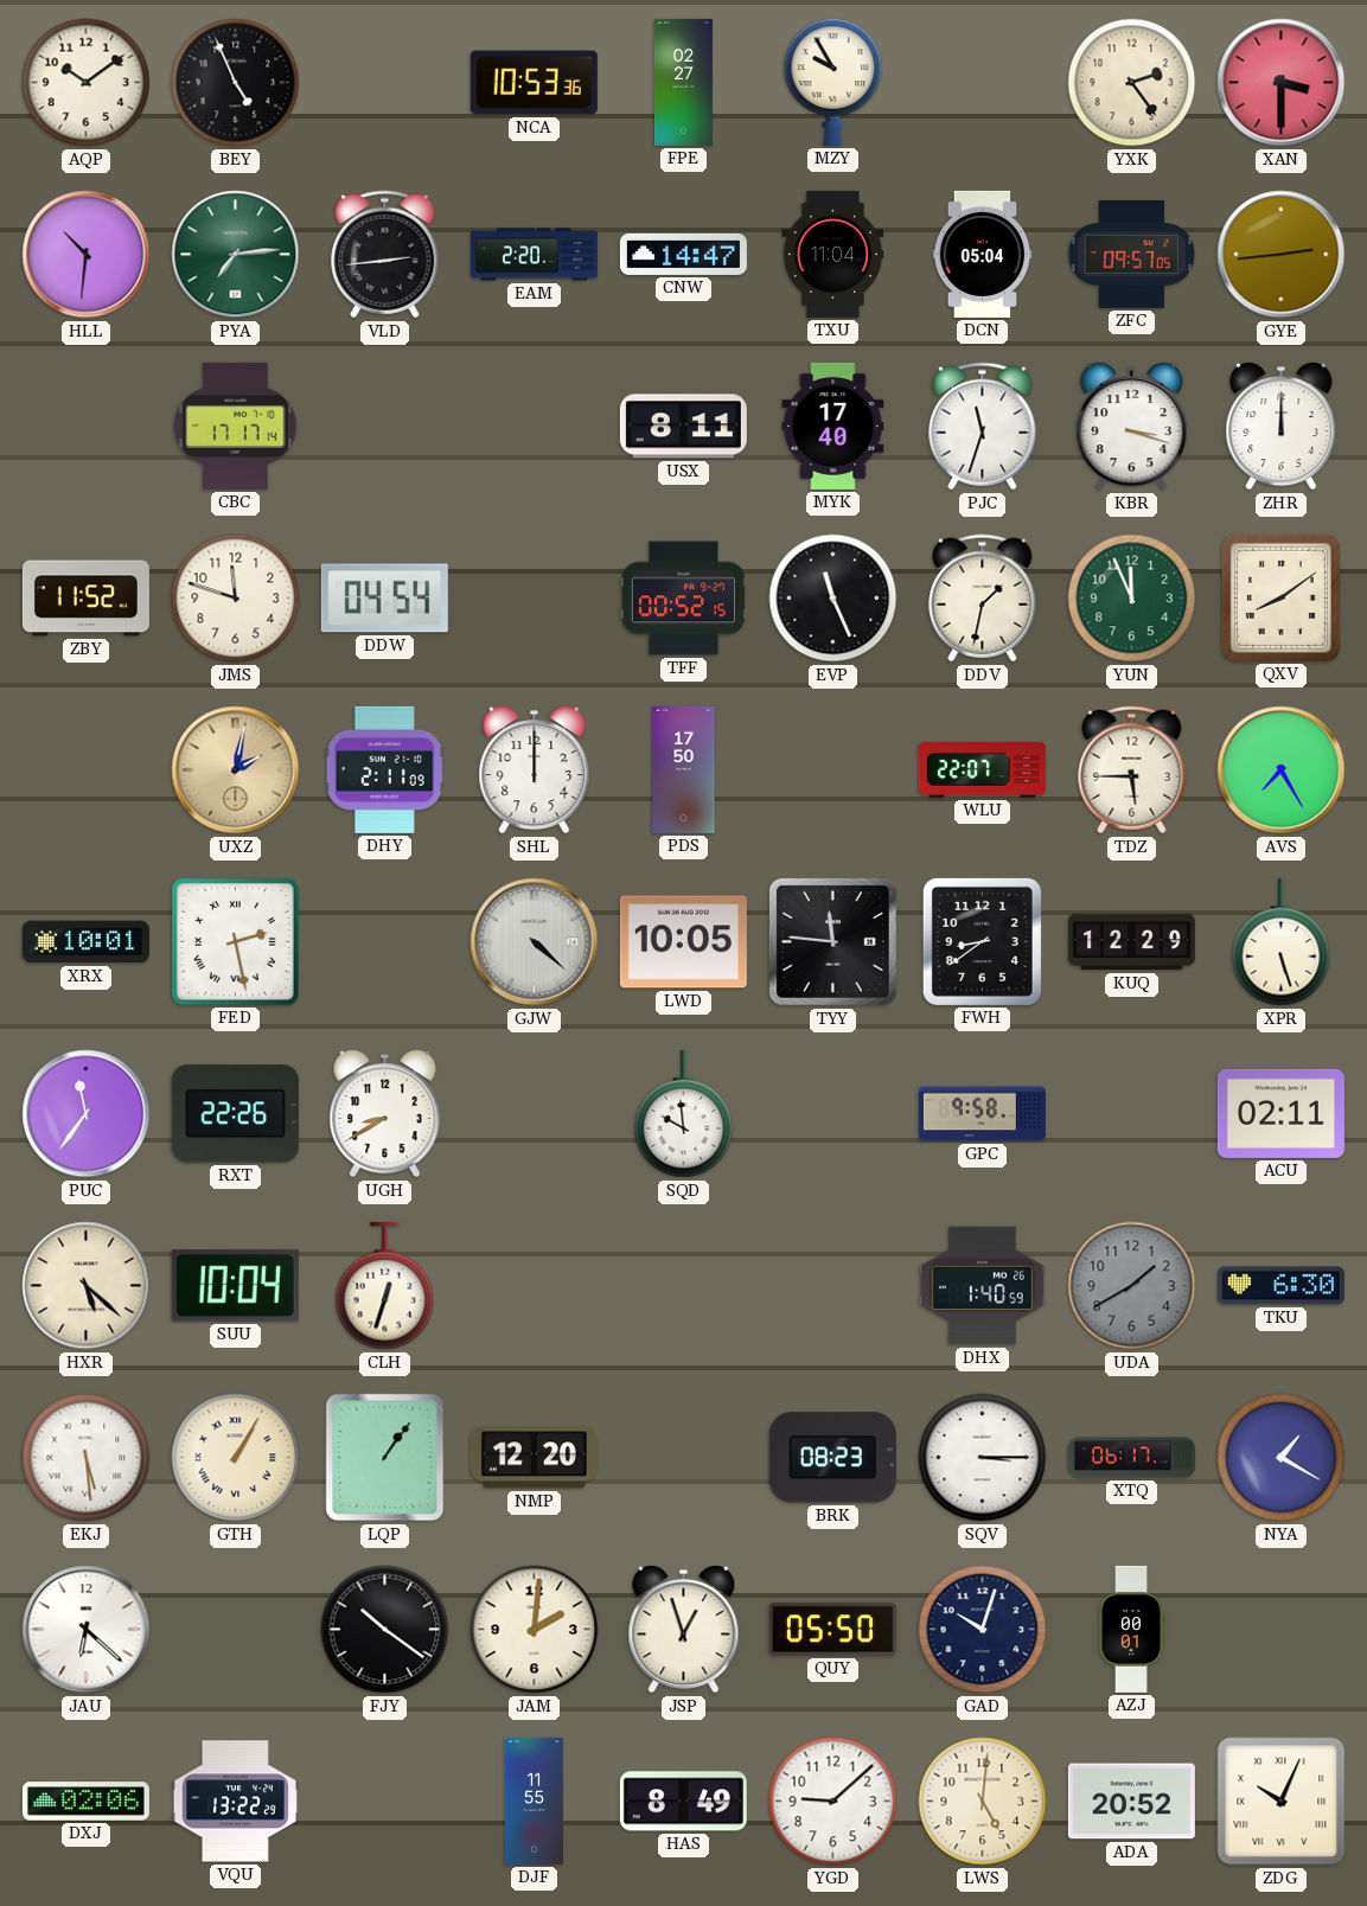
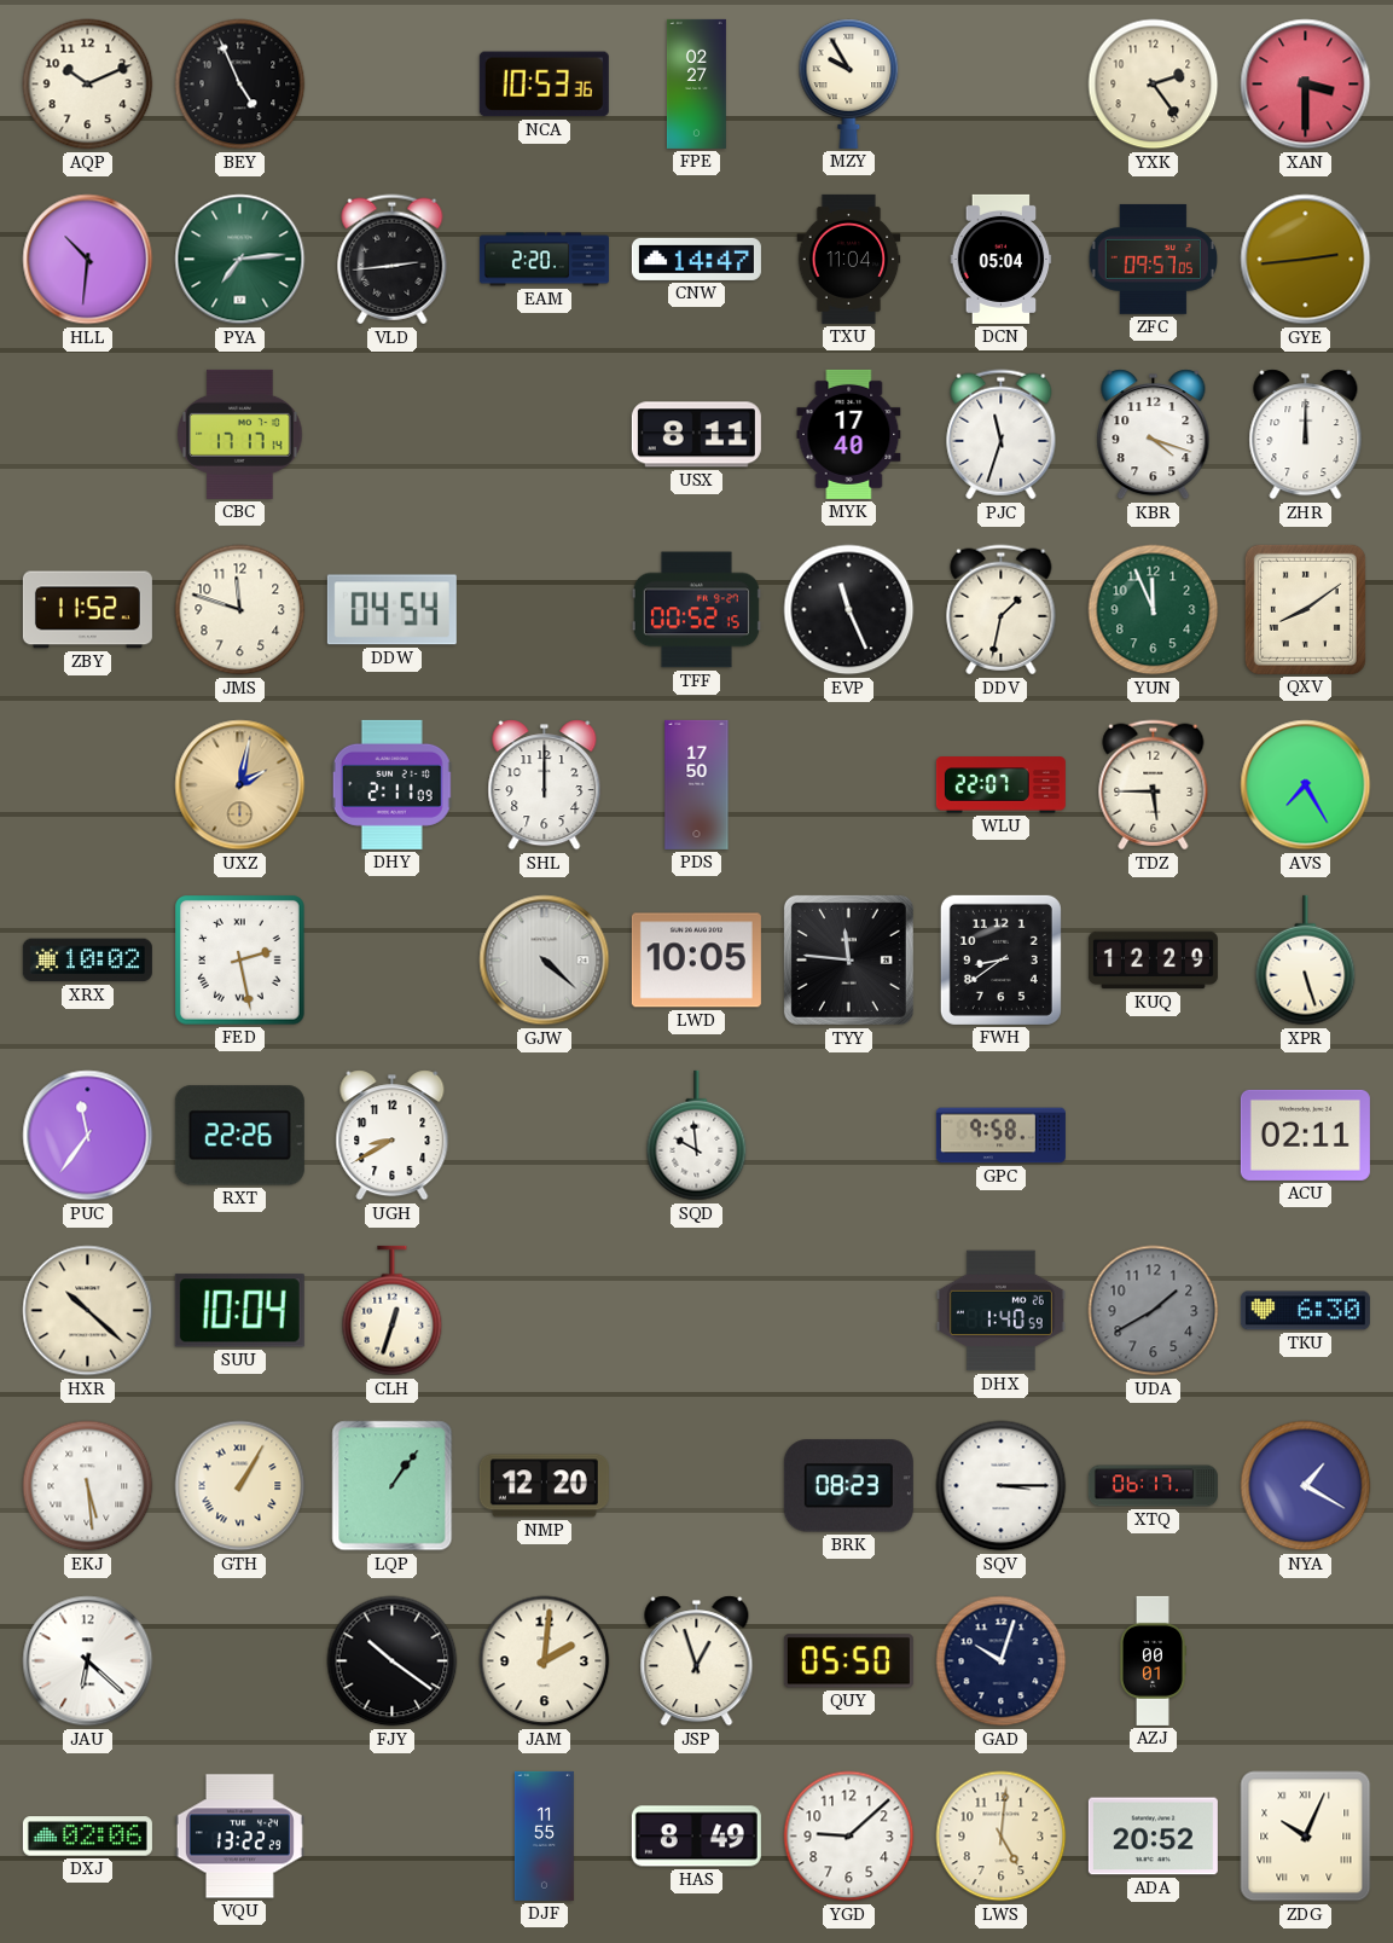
AQP: 10:09 -> 10:11 (88, 85)
KBR: 3:18 -> 4:18 (1154, 435)
XRX: 10:01 -> 10:02 (87, 961)
HXR: 5:22 -> 10:22 (88, 1311)
